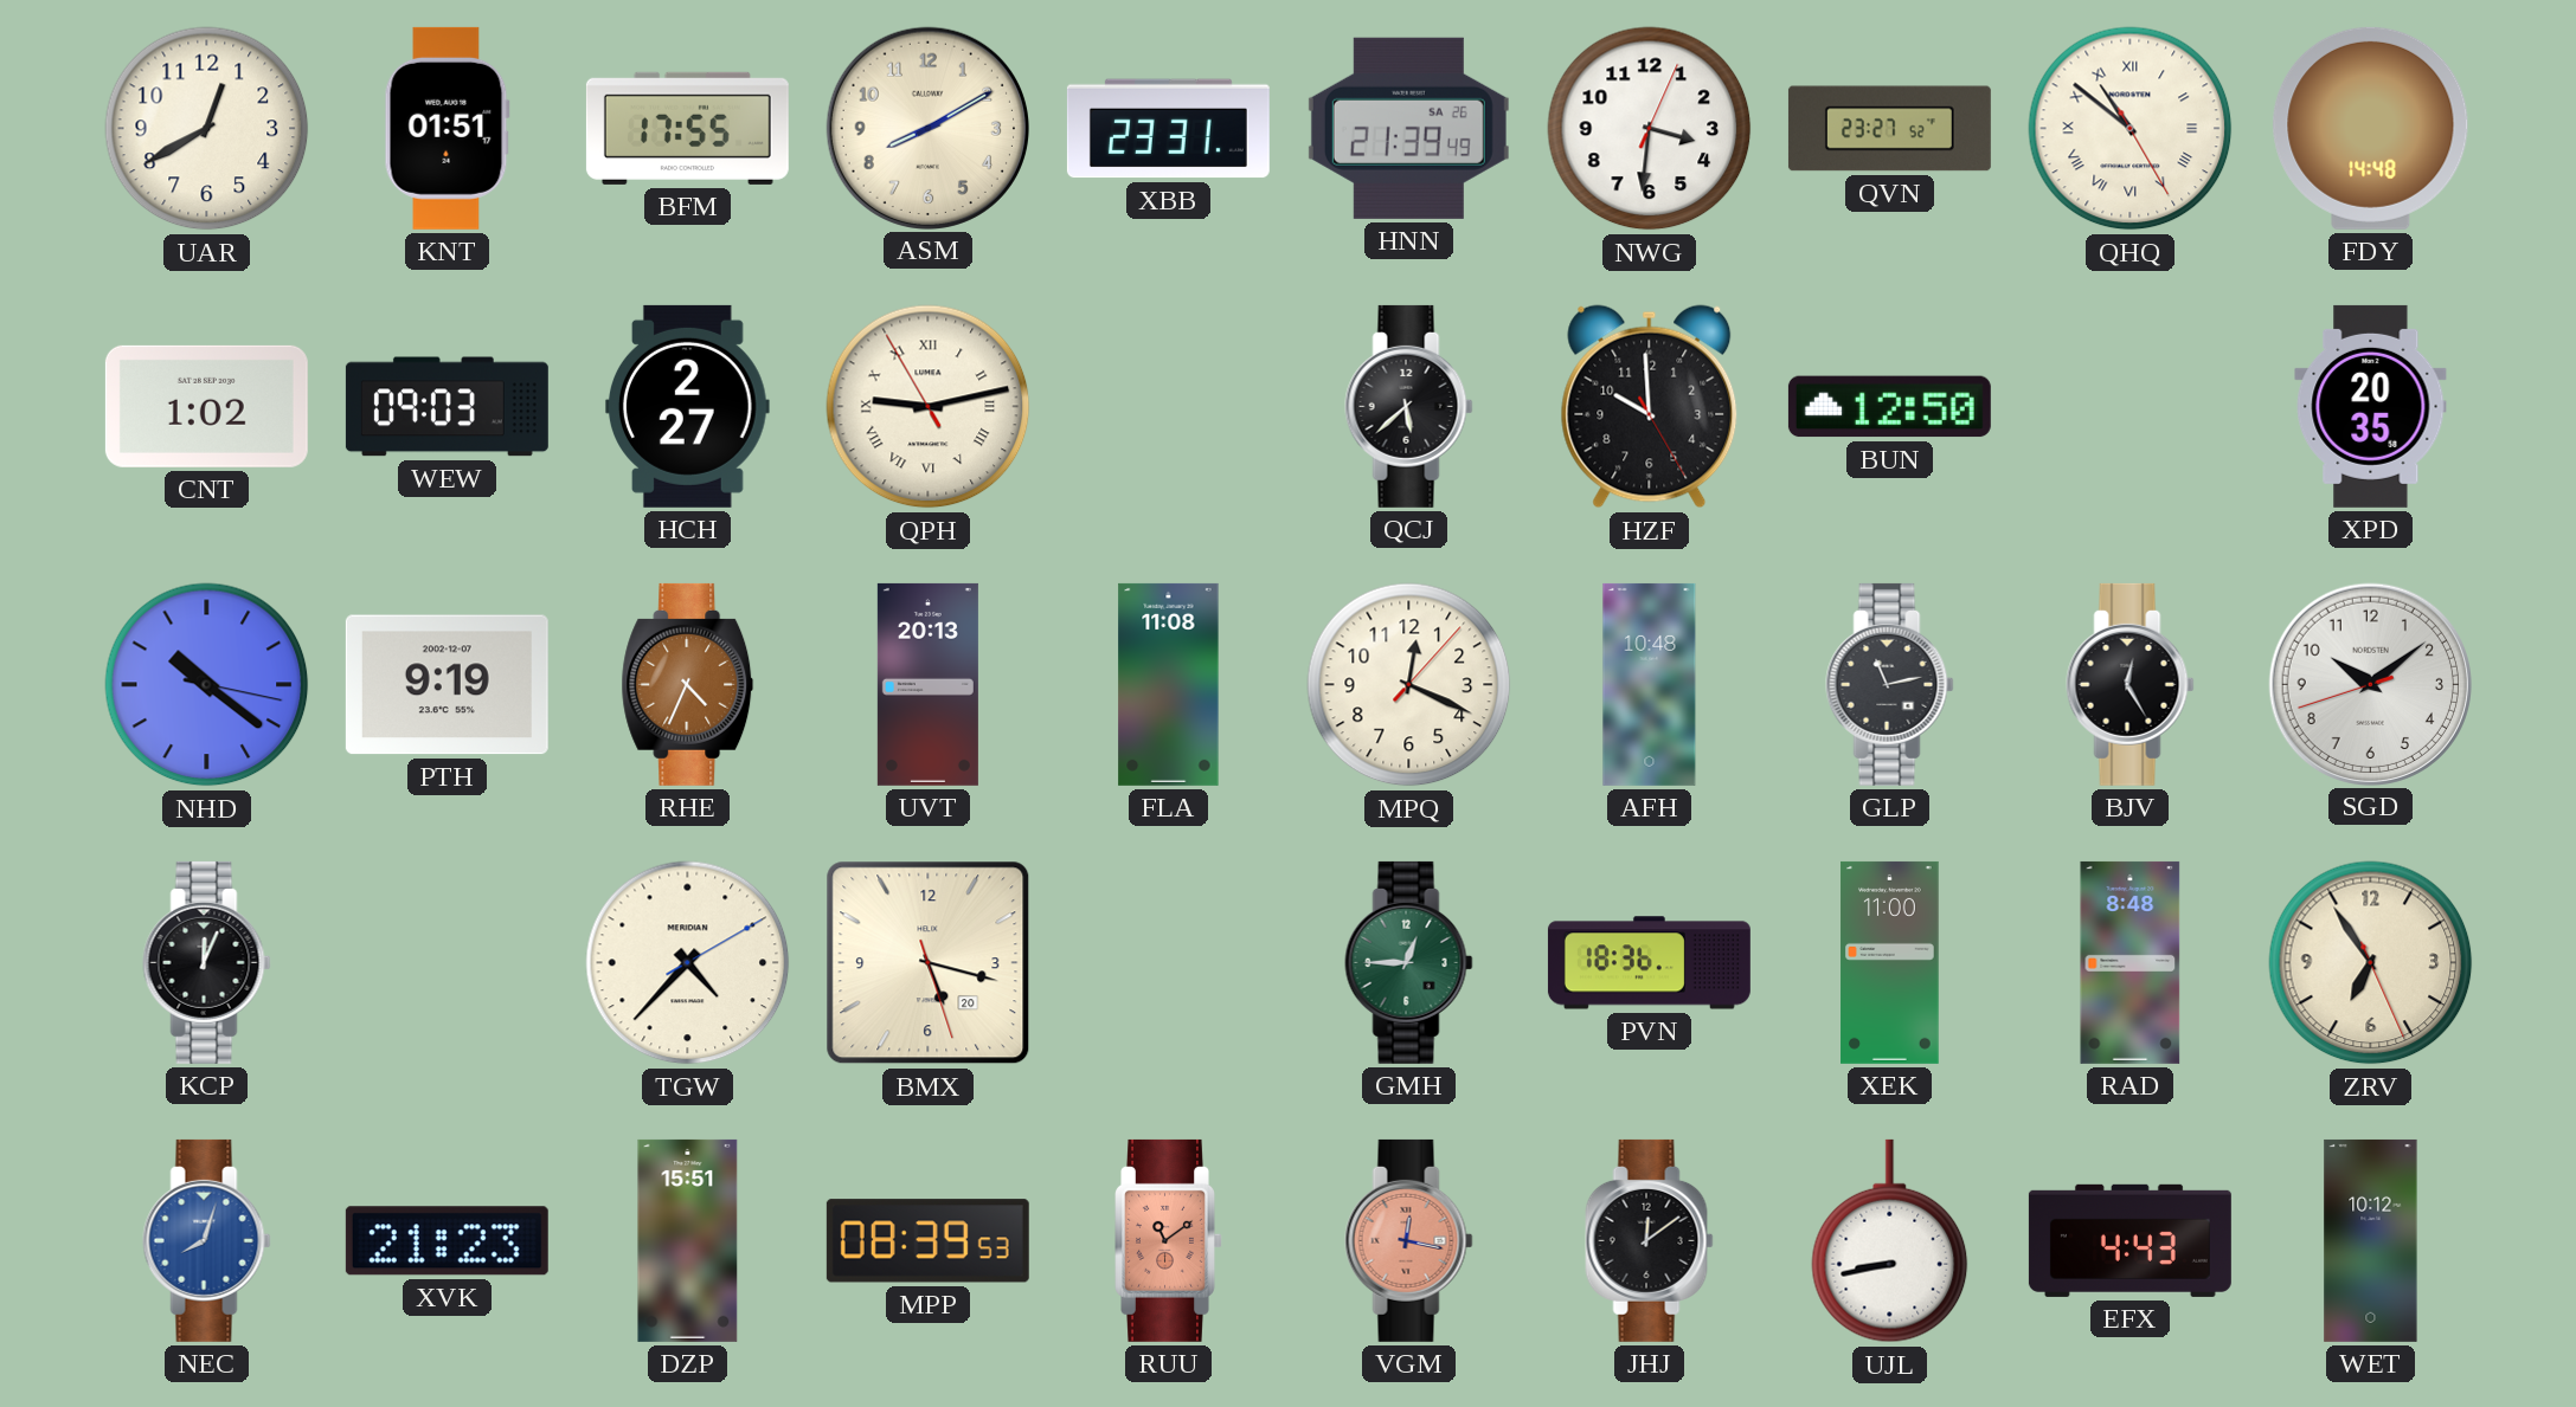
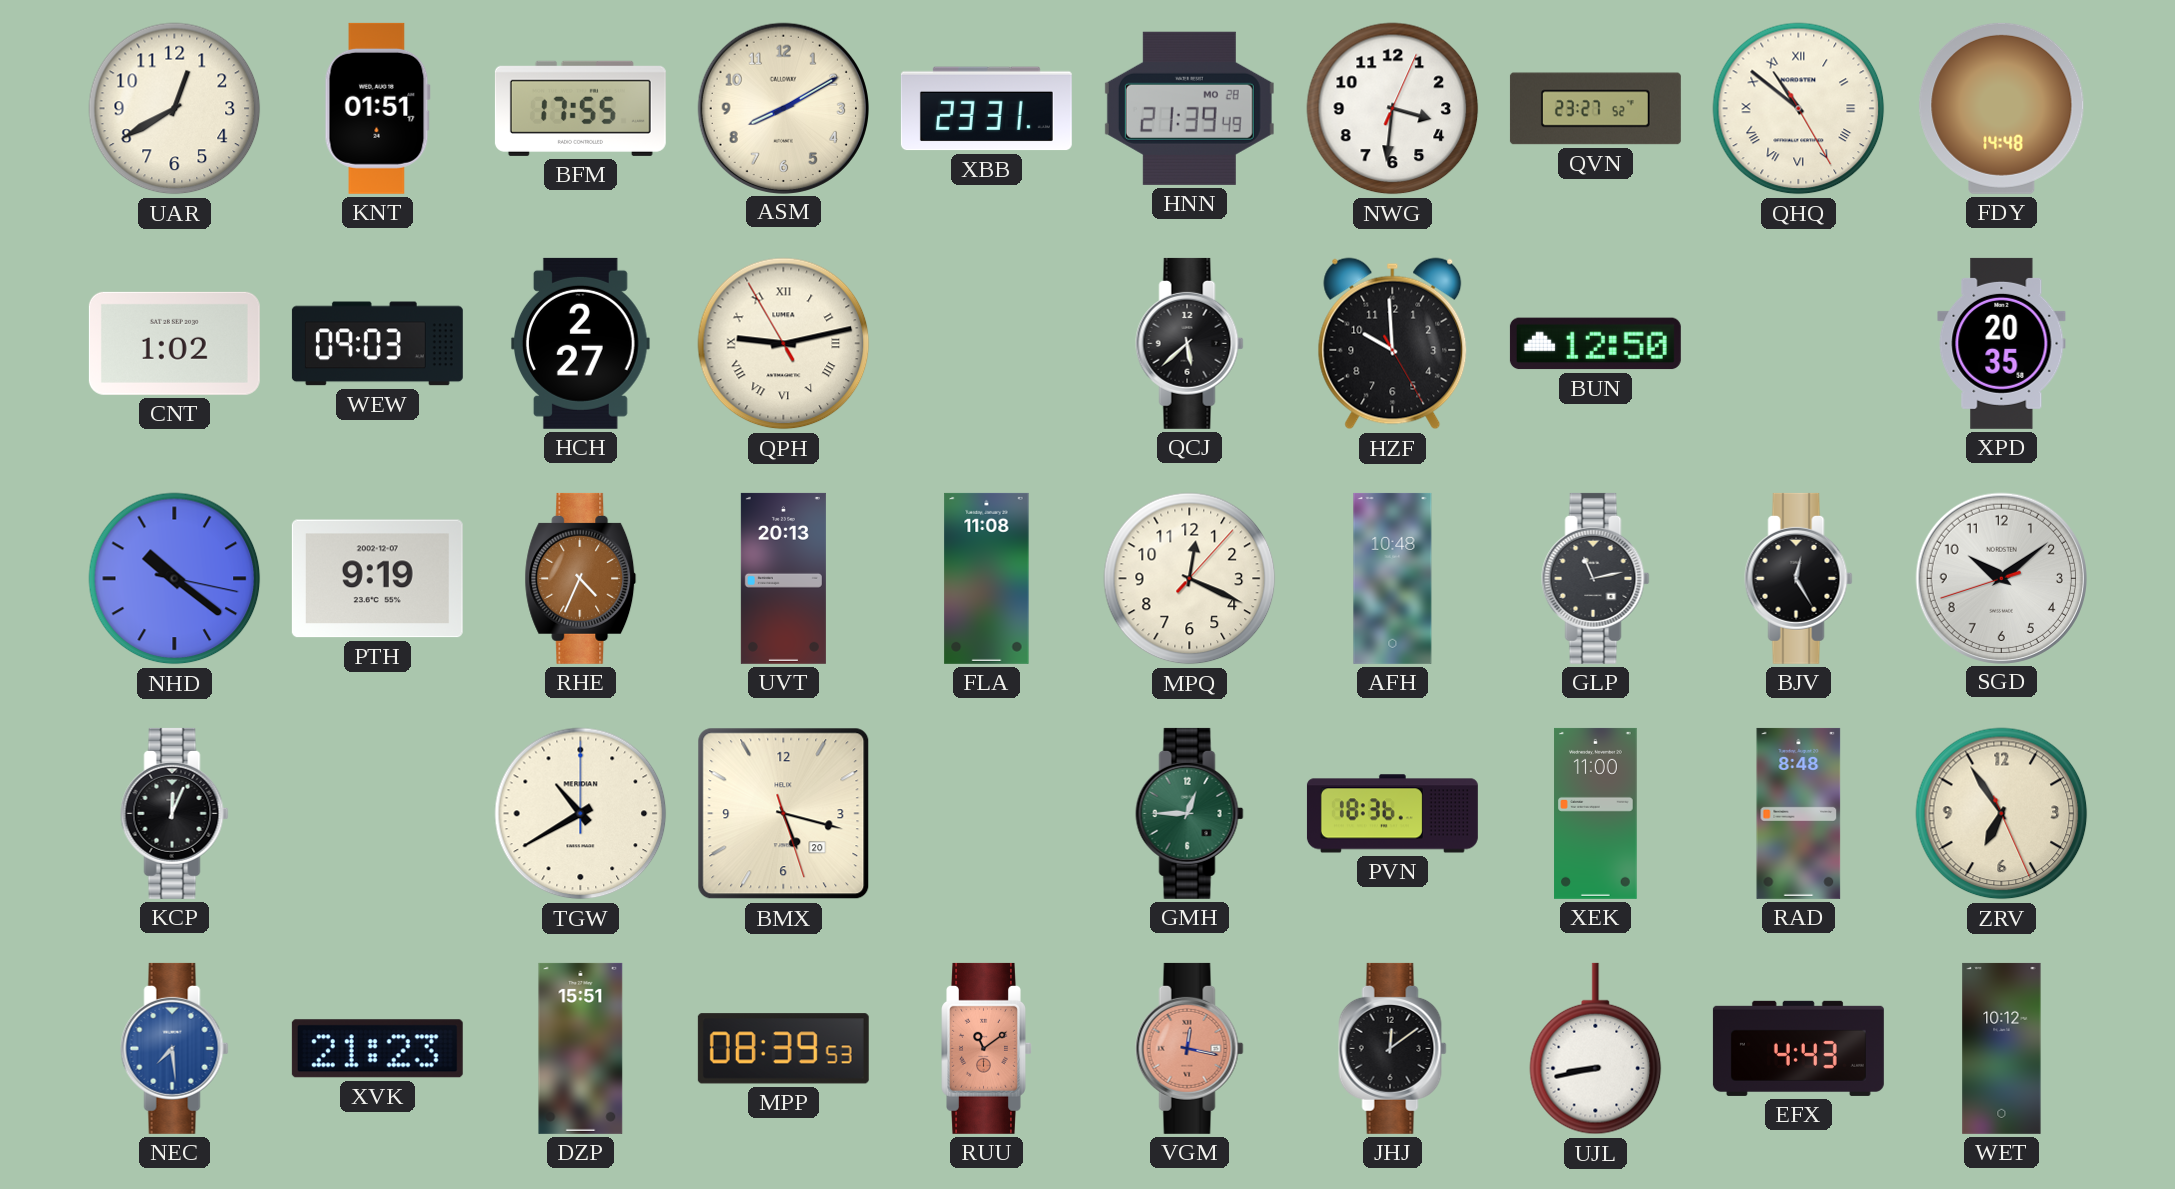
HNN date: SA 26 -> MO 28 (1189, 108)
TGW: 4:37 -> 10:40 (581, 814)
NEC: 8:03 -> 7:29 (175, 1048)
